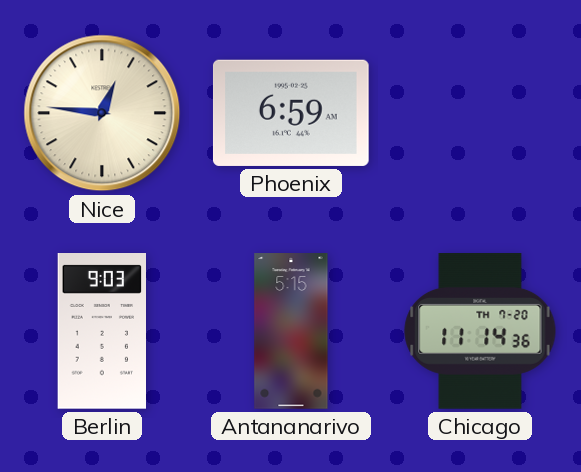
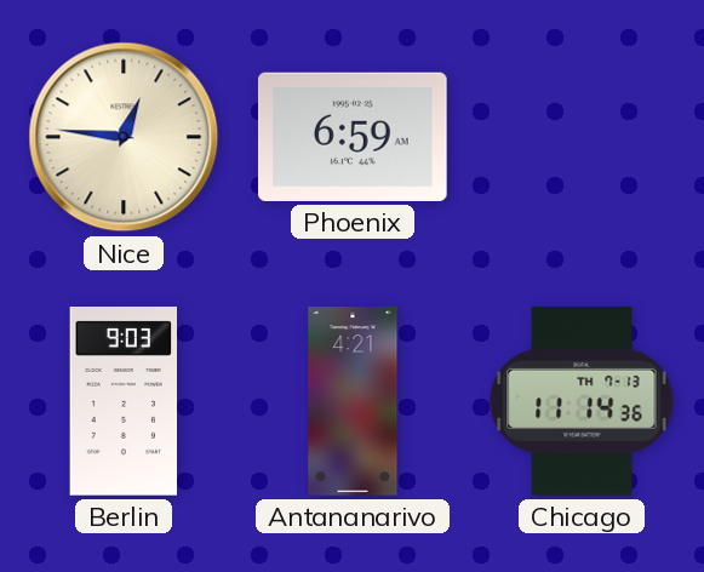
Antananarivo: 5:15 -> 4:21 (353, 401)
Chicago date: TH 7-20 -> TH 7-13 (582, 401)
